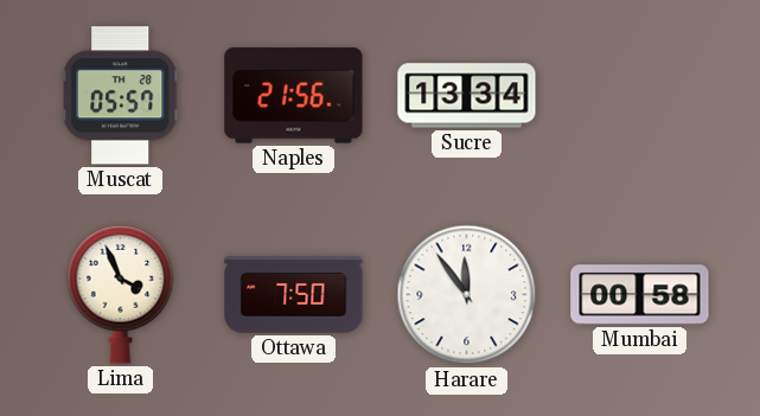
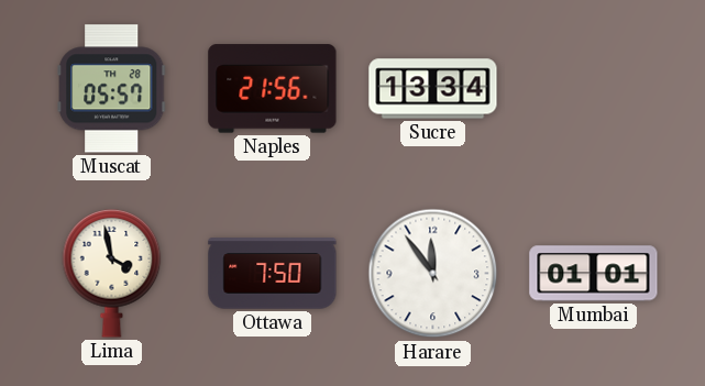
Lima: 3:56 -> 3:58 (112, 274)
Mumbai: 00:58 -> 01:01 (594, 274)
